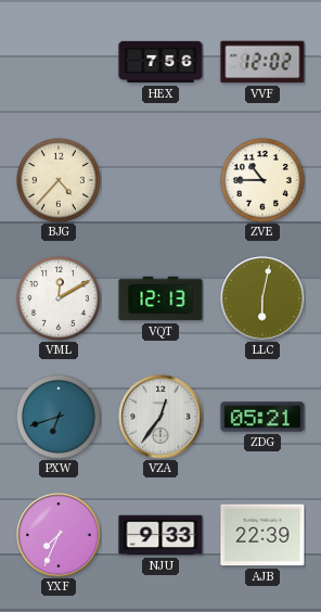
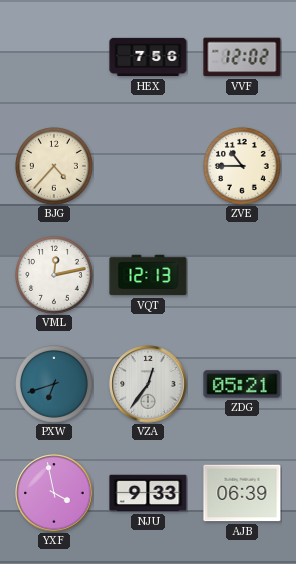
VML: 12:10 -> 12:13 (55, 276)
LLC: 6:02 -> none (262, 298)
YXF: 7:34 -> 3:58 (54, 493)
AJB: 22:39 -> 06:39 (242, 493)
